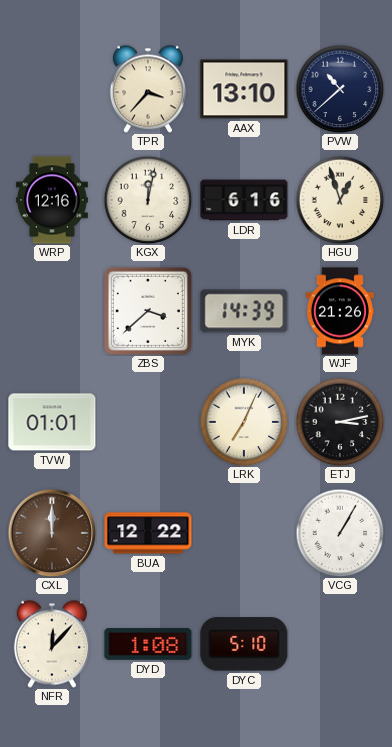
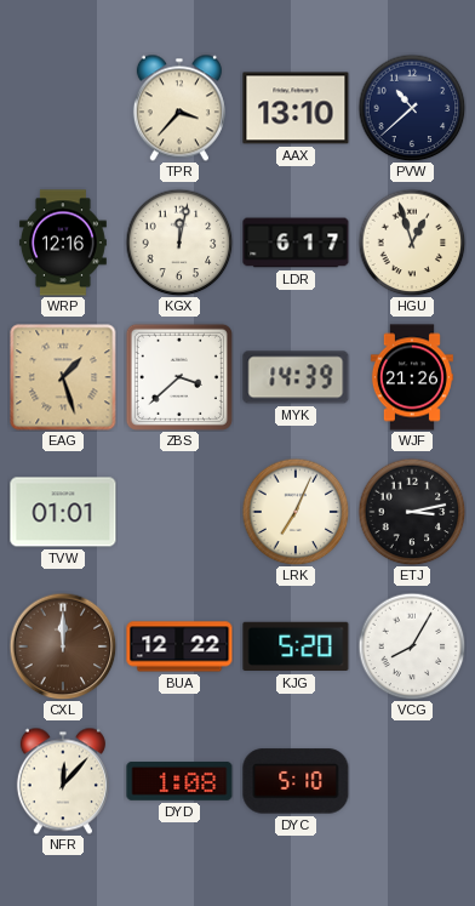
LDR: 6:16 -> 6:17 (296, 243)
EAG: none -> 1:27 (63, 377)
KJG: none -> 5:20 (296, 646)
VCG: 1:05 -> 8:05 (412, 646)
